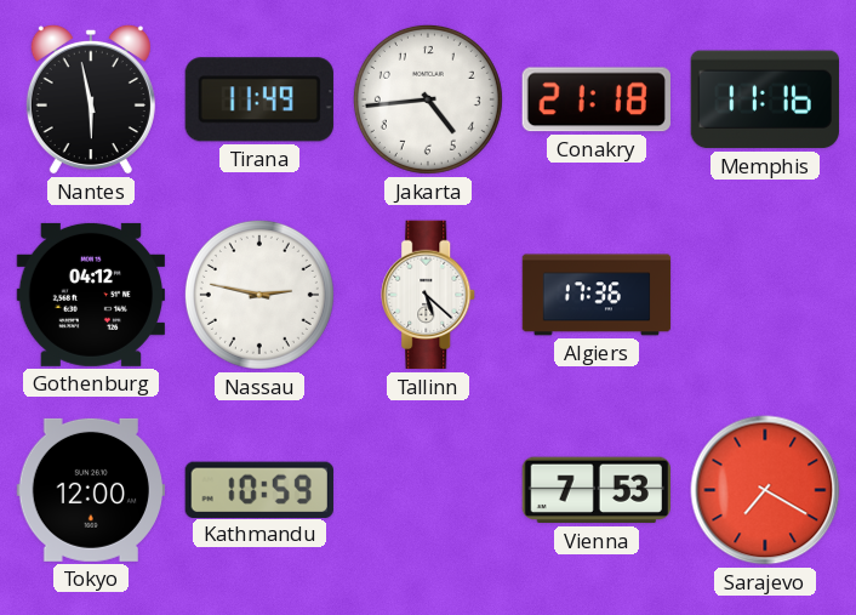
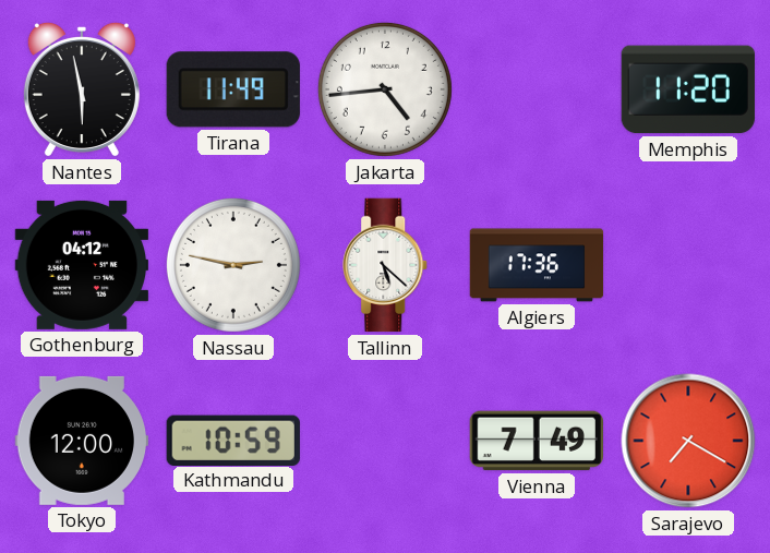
Conakry: 21:18 -> none (597, 99)
Memphis: 11:16 -> 11:20 (688, 89)
Vienna: 7:53 -> 7:49 (536, 441)
